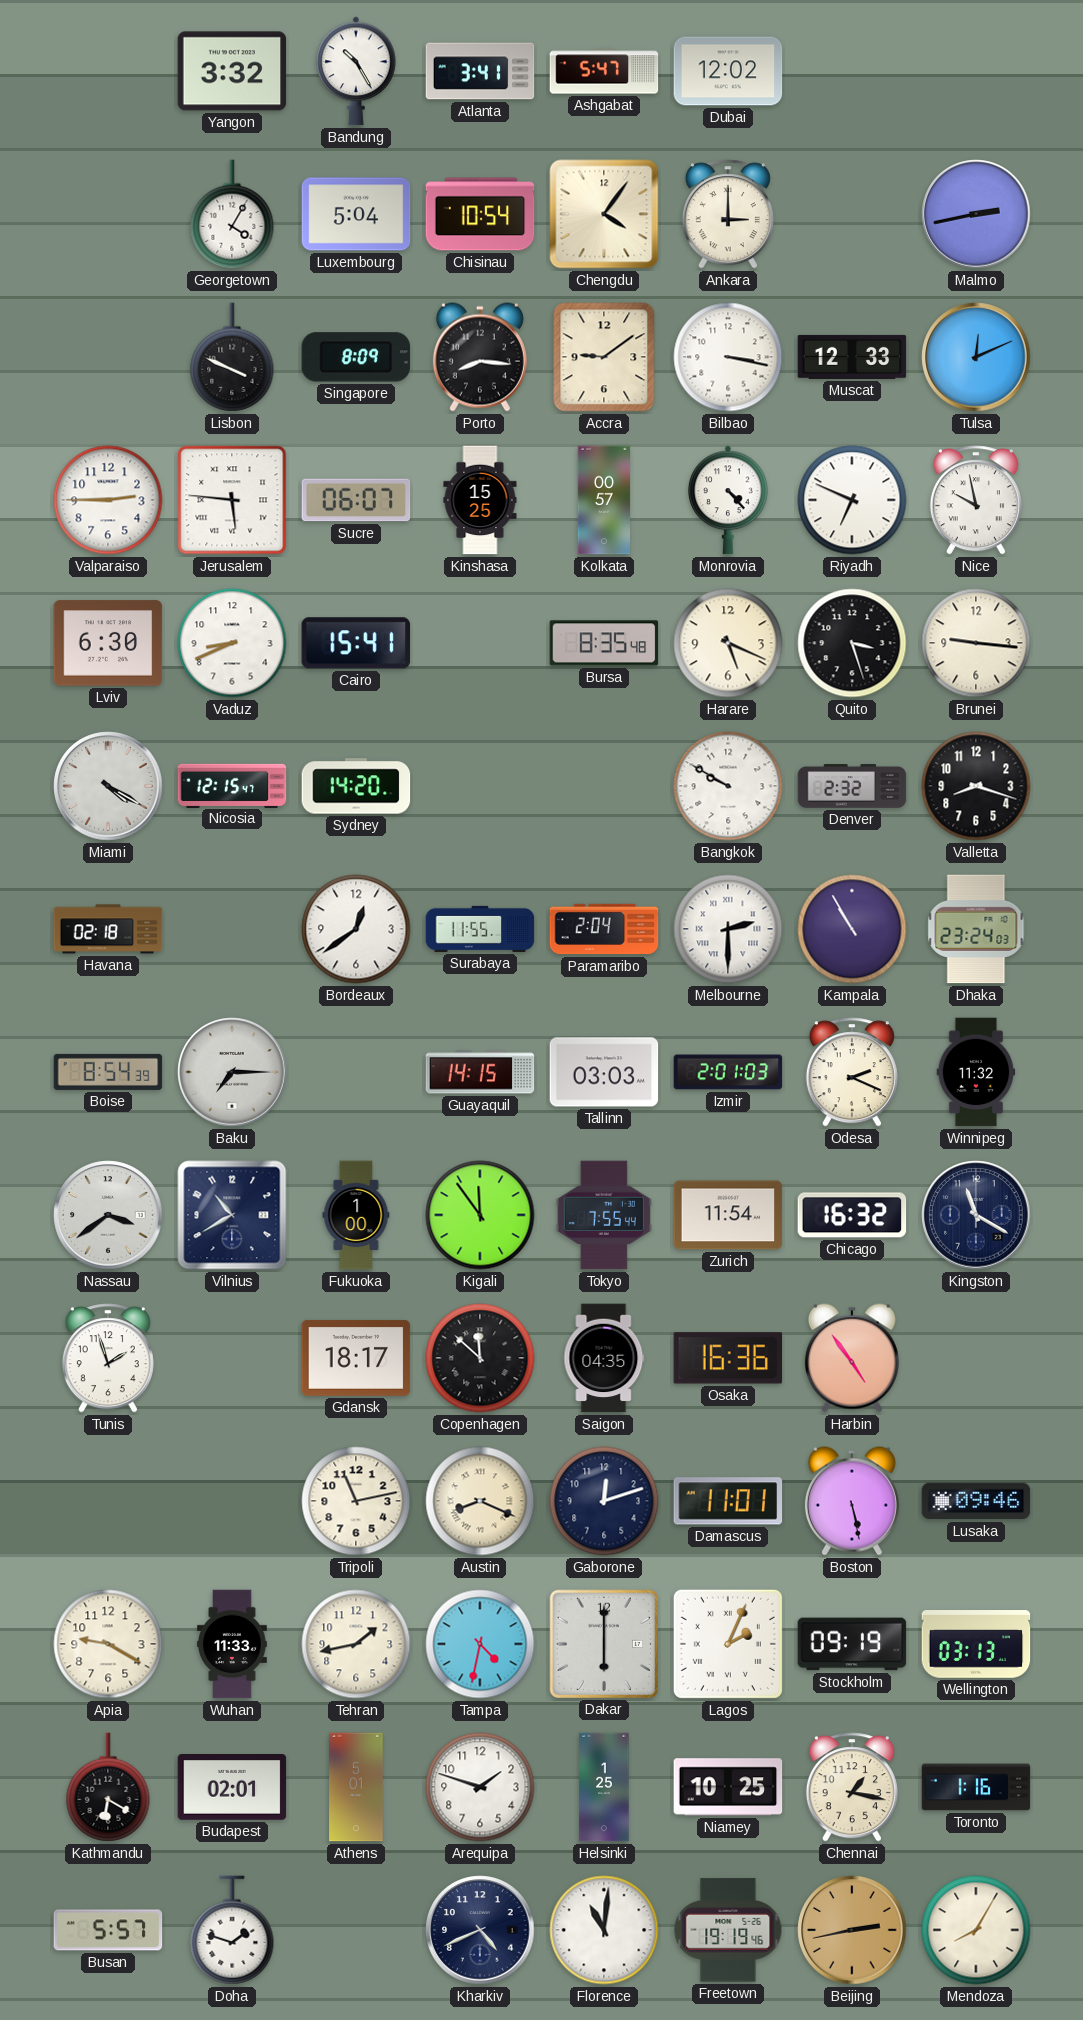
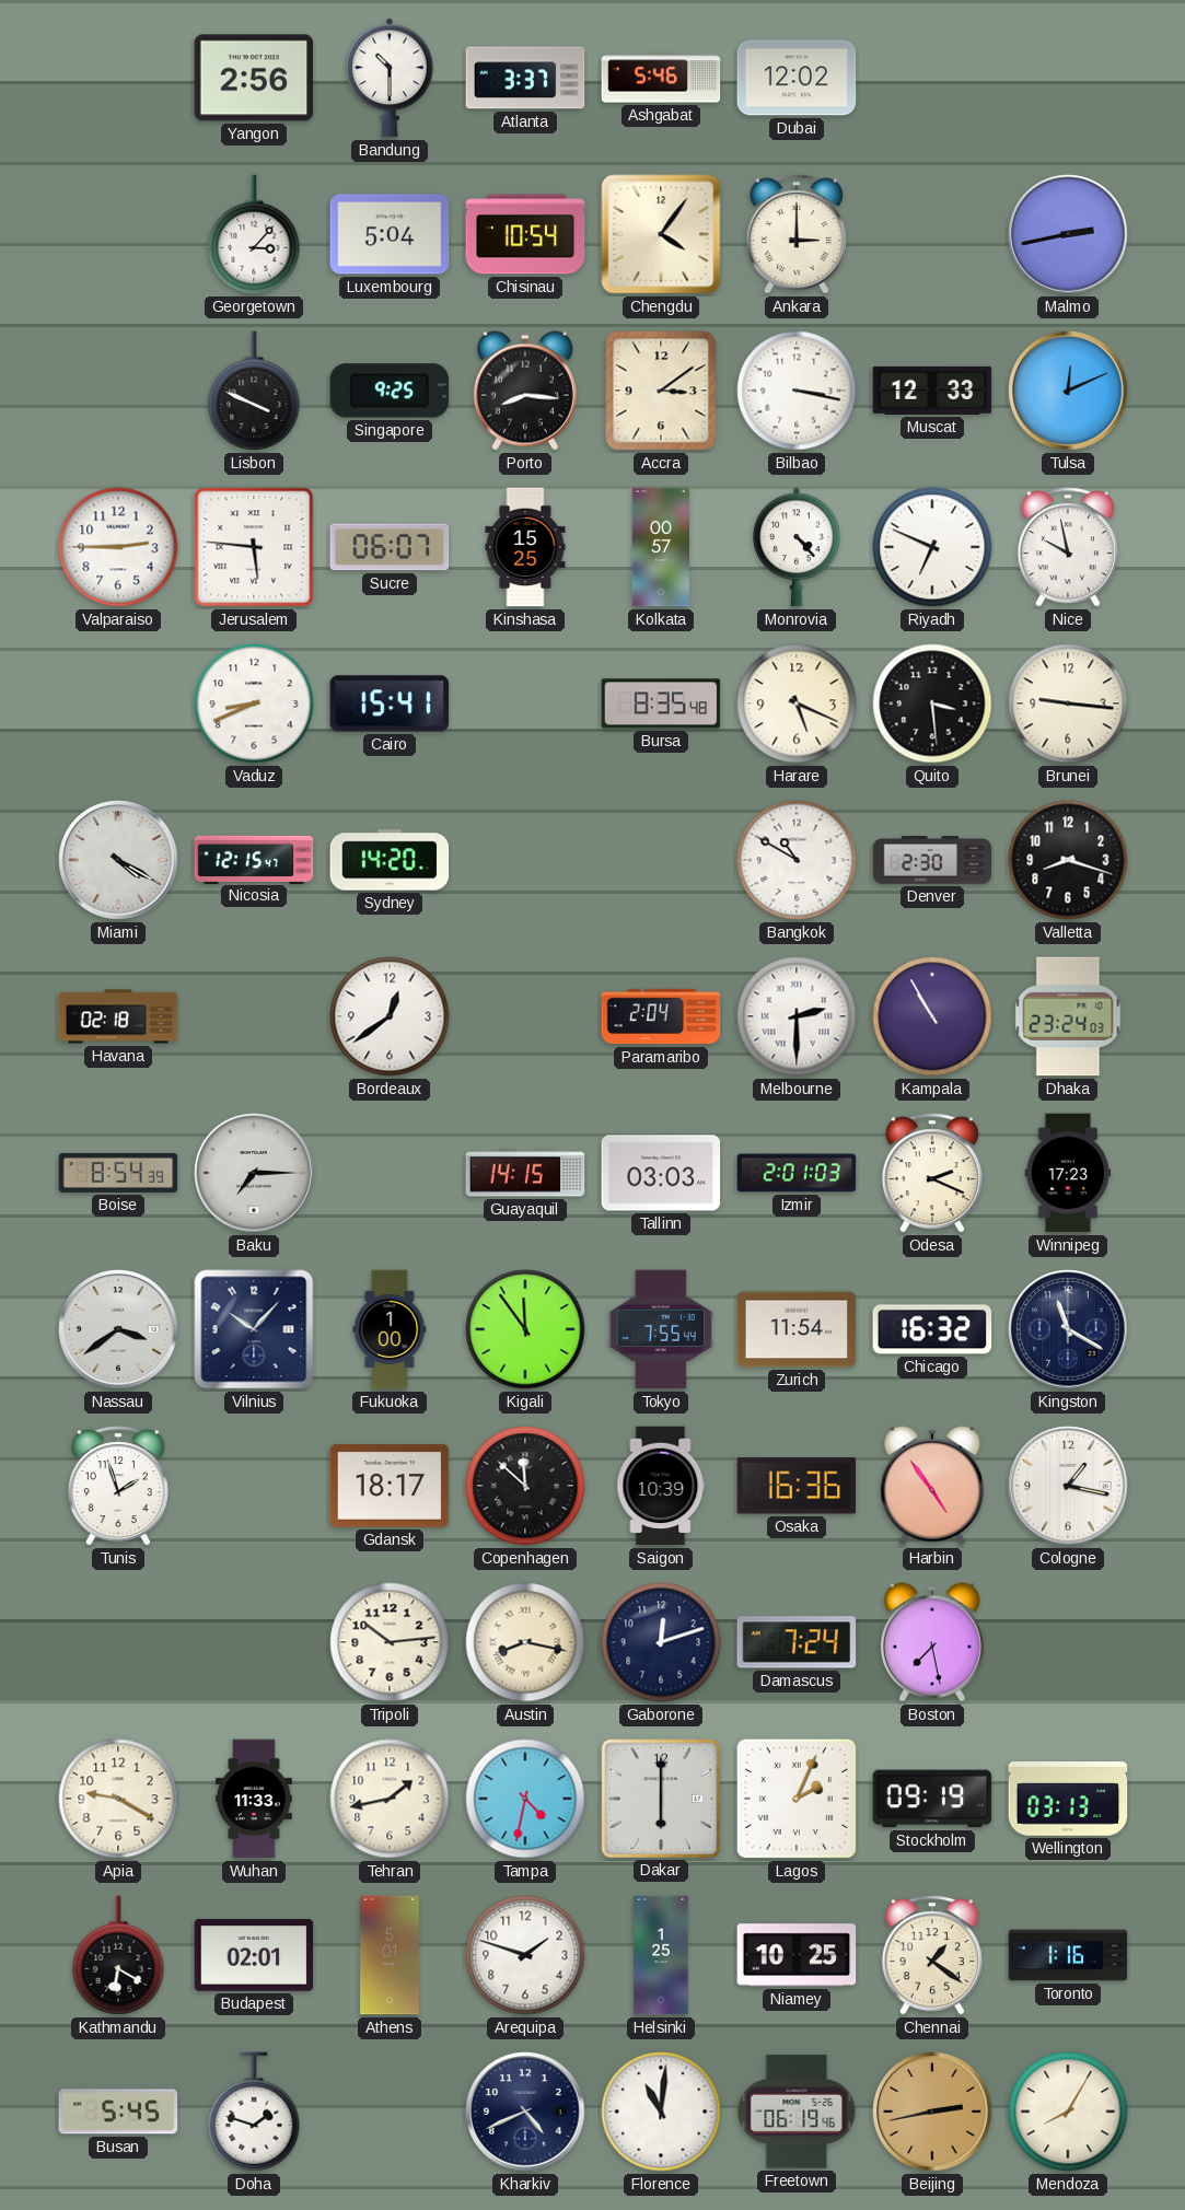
Yangon: 3:32 -> 2:56 (254, 78)
Bandung: 10:25 -> 10:30 (391, 78)
Atlanta: 3:41 -> 3:37 (525, 78)
Ashgabat: 5:47 -> 5:46 (661, 78)
Georgetown: 4:05 -> 3:07 (254, 234)
Singapore: 8:09 -> 9:25 (390, 391)
Accra: 9:09 -> 3:09 (661, 391)
Lviv: 6:30 -> none (108, 643)
Quito: 3:27 -> 3:29 (932, 703)
Bangkok: 9:50 -> 10:50 (797, 860)
Denver: 2:32 -> 2:30 (932, 860)
Surabaya: 11:55 -> none (480, 929)
Winnipeg: 11:32 -> 17:23 (1068, 1173)
Vilnius: 10:40 -> 10:07 (254, 1329)
Saigon: 04:35 -> 10:39 (661, 1486)
Cologne: none -> 1:17 (1068, 1486)
Tripoli: 11:13 -> 10:14 (390, 1642)
Austin: 8:19 -> 8:17 (525, 1642)
Damascus: 11:01 -> 7:24 (797, 1642)
Boston: 5:28 -> 7:28 (932, 1642)
Lusaka: 09:46 -> none (976, 1501)
Chennai: 1:17 -> 1:21 (932, 1955)
Busan: 5:57 -> 5:45 (118, 2112)
Freetown: 19:19 -> 06:19 (797, 2112)
